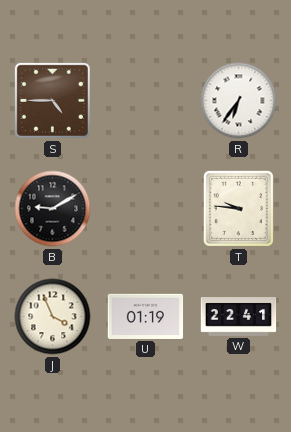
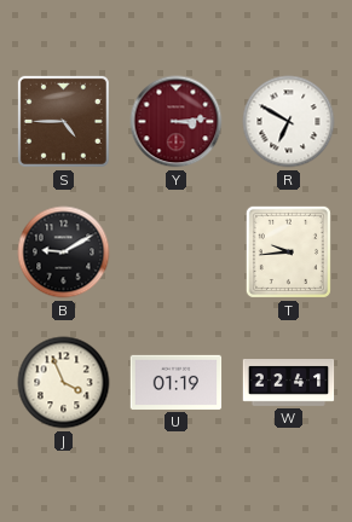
Y: none -> 3:14 (177, 122)
R: 6:36 -> 6:50 (289, 122)
T: 9:46 -> 9:44 (288, 251)
